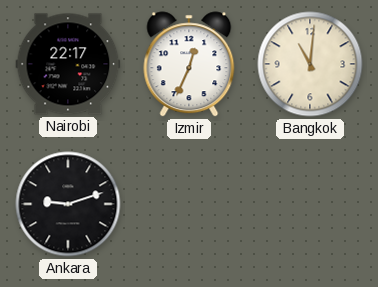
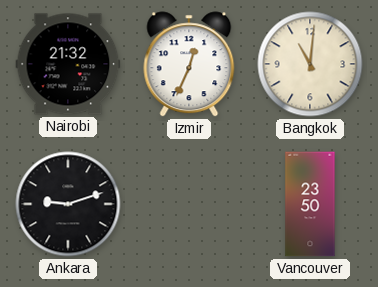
Nairobi: 22:17 -> 21:32 (68, 64)
Vancouver: none -> 23:50 (310, 204)
